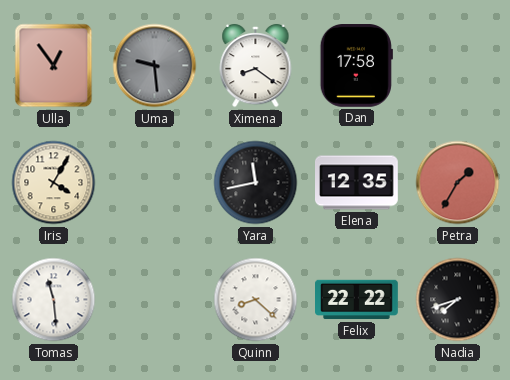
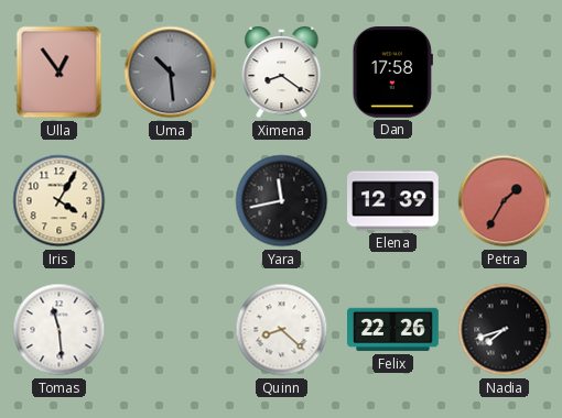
Uma: 9:29 -> 10:29 (171, 73)
Elena: 12:35 -> 12:39 (393, 201)
Felix: 22:22 -> 22:26 (393, 330)
